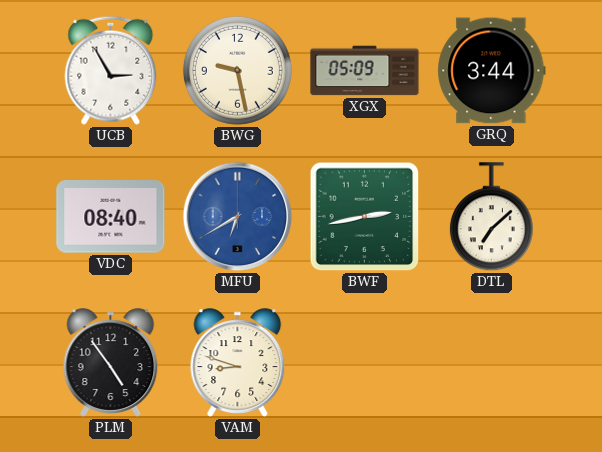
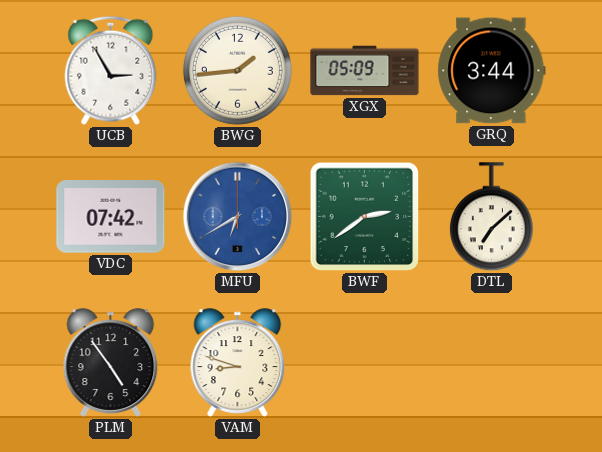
BWG: 9:28 -> 1:44 (237, 70)
VDC: 08:40 -> 07:42 (111, 217)
BWF: 2:43 -> 2:39 (365, 217)
